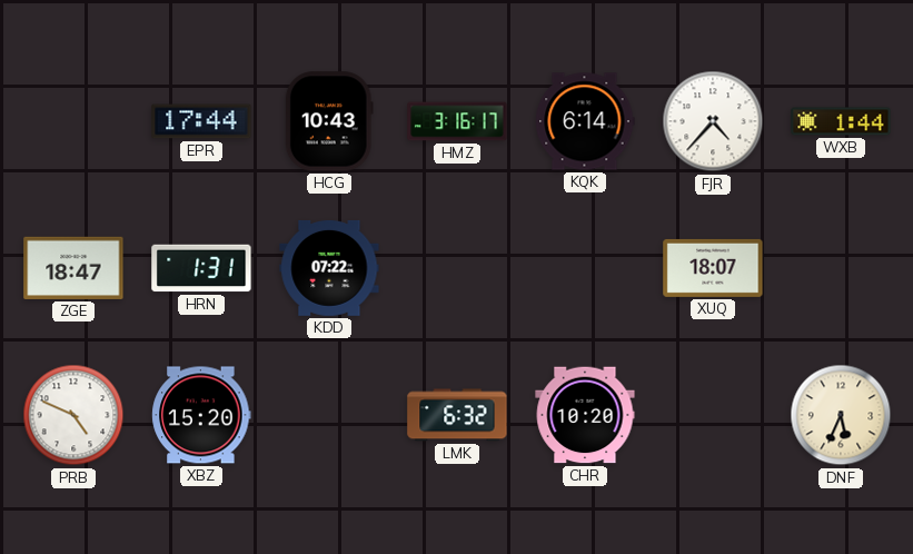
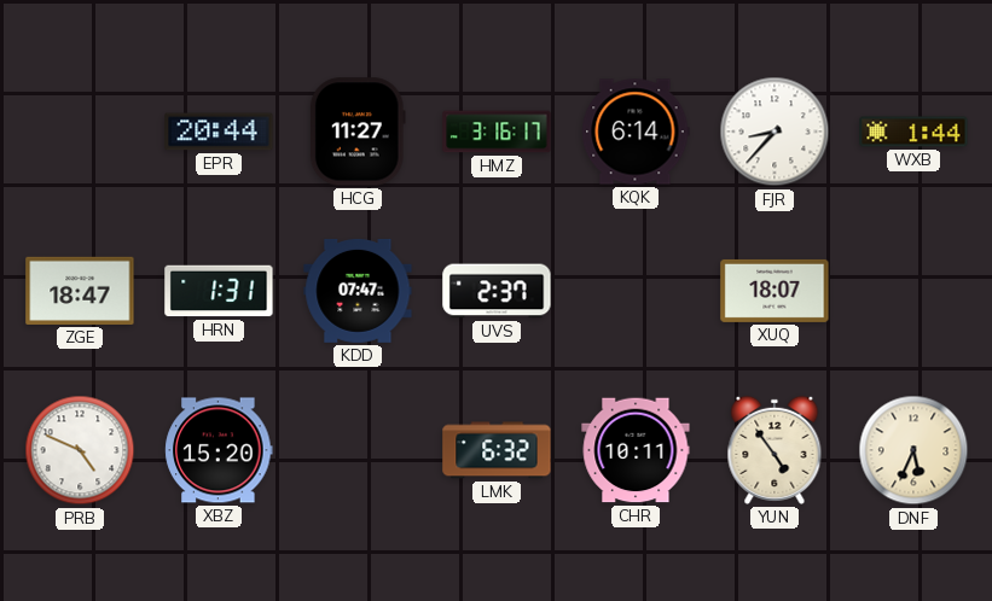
EPR: 17:44 -> 20:44 (219, 132)
HCG: 10:43 -> 11:27 (358, 132)
FJR: 4:37 -> 8:37 (775, 132)
KDD: 07:22 -> 07:47 (358, 291)
UVS: none -> 2:37 (497, 291)
CHR: 10:20 -> 10:11 (636, 450)
YUN: none -> 4:54 (775, 450)
